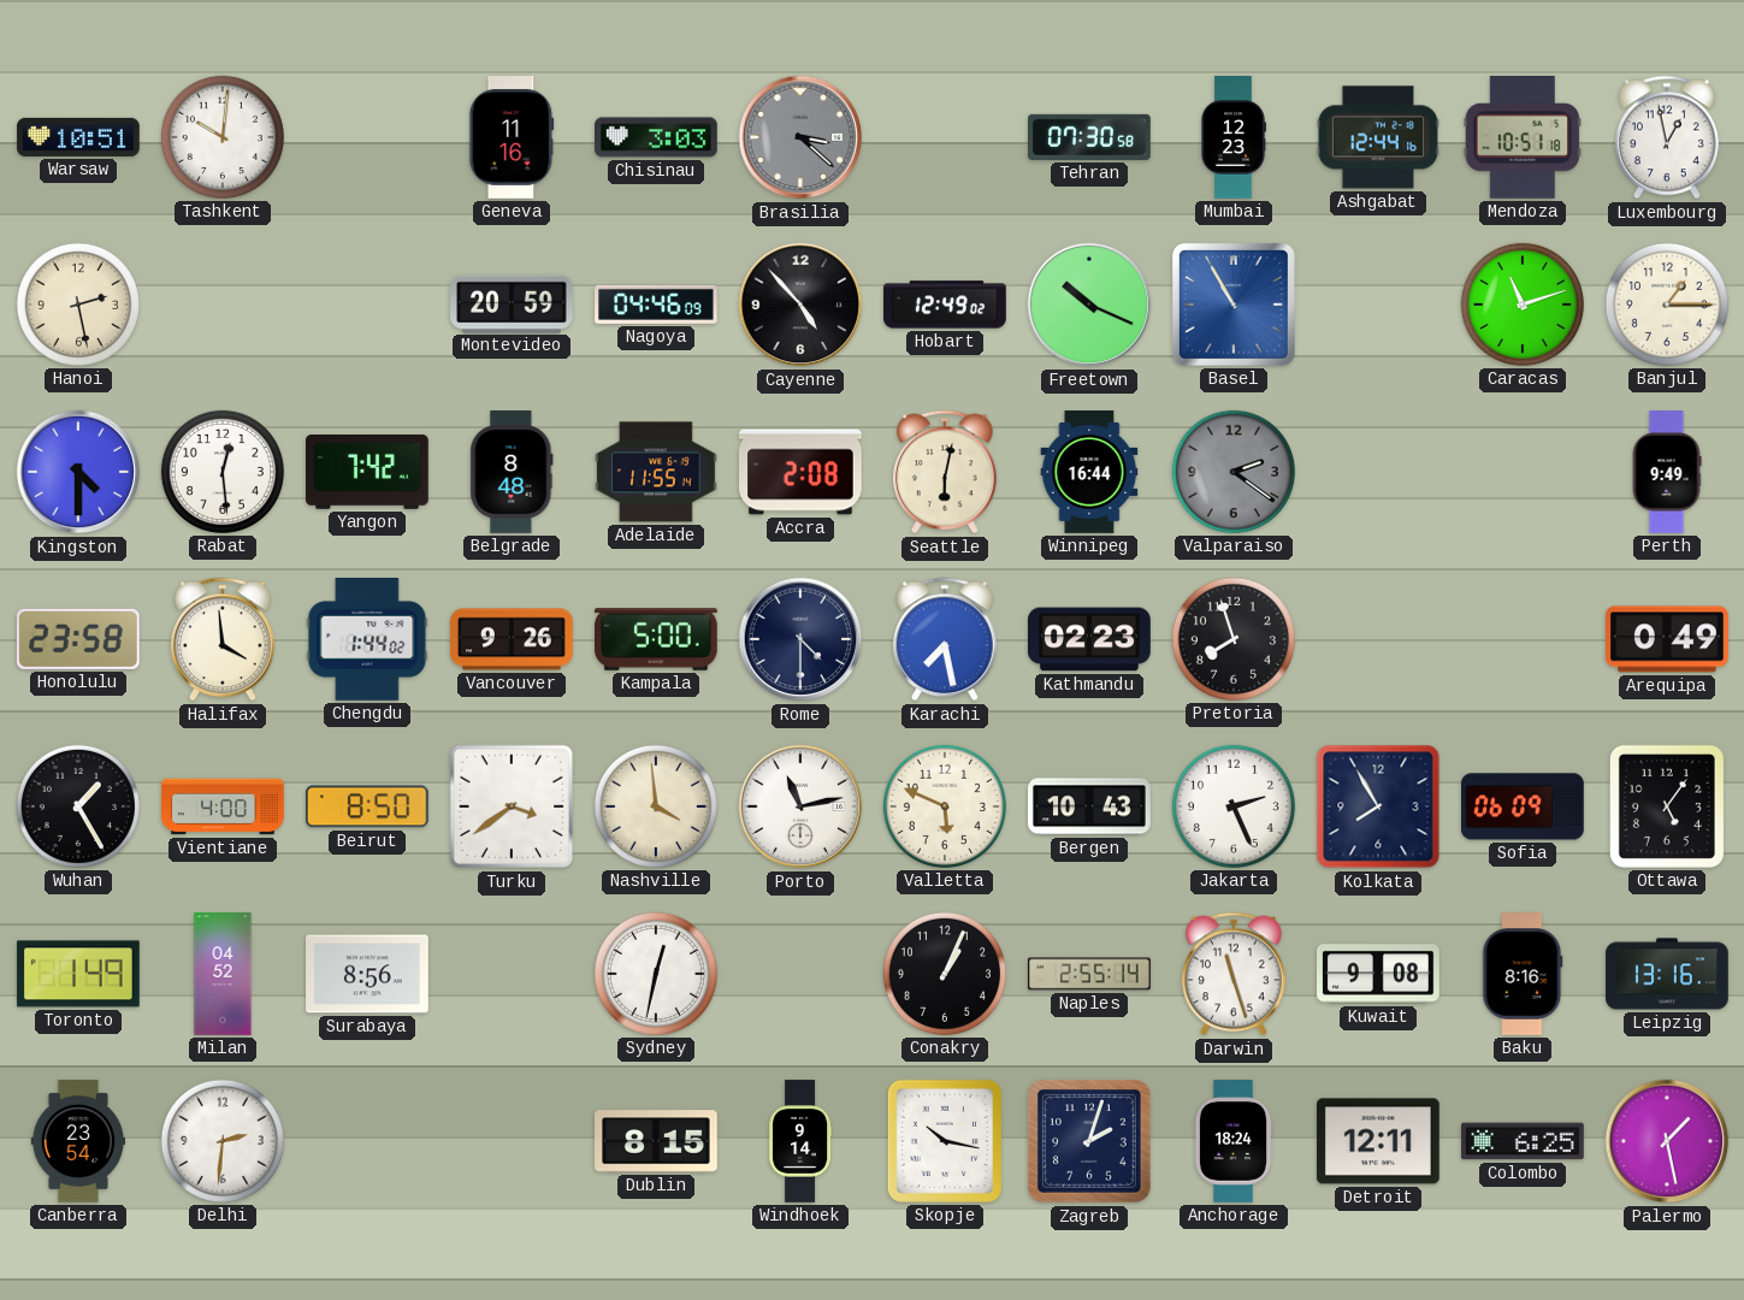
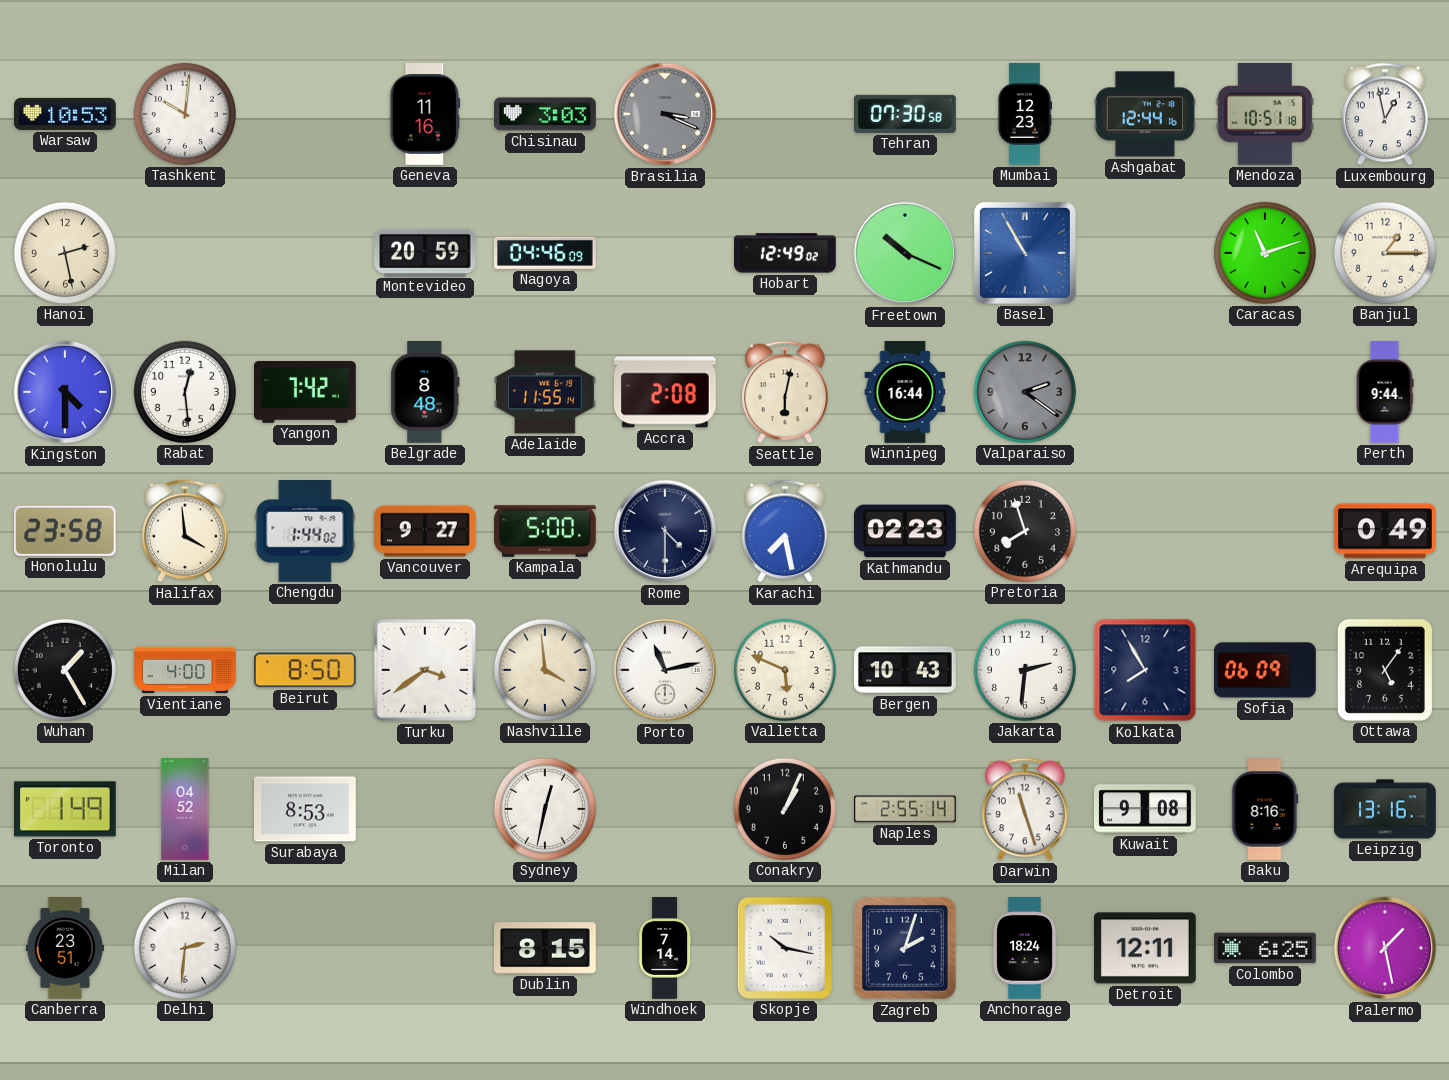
Warsaw: 10:51 -> 10:53 (65, 114)
Brasilia: 3:22 -> 3:19 (665, 114)
Cayenne: 4:53 -> none (800, 305)
Perth: 9:49 -> 9:44 (1385, 392)
Vancouver: 9:26 -> 9:27 (425, 531)
Jakarta: 2:26 -> 2:31 (1025, 670)
Surabaya: 8:56 -> 8:53 (306, 809)
Canberra: 23:54 -> 23:51 (64, 948)
Windhoek: 9:14 -> 7:14 (665, 948)
